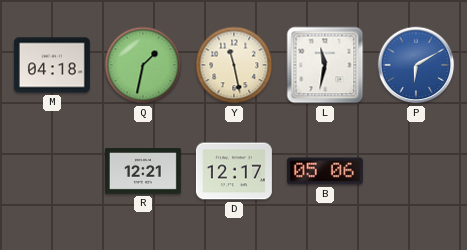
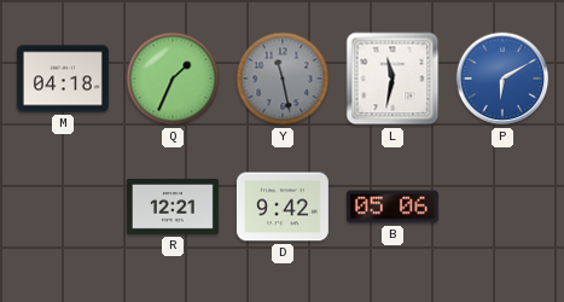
Q: 1:32 -> 1:34 (173, 79)
Y dial: cream -> grey (283, 79)
D: 12:17 -> 9:42 (283, 207)
